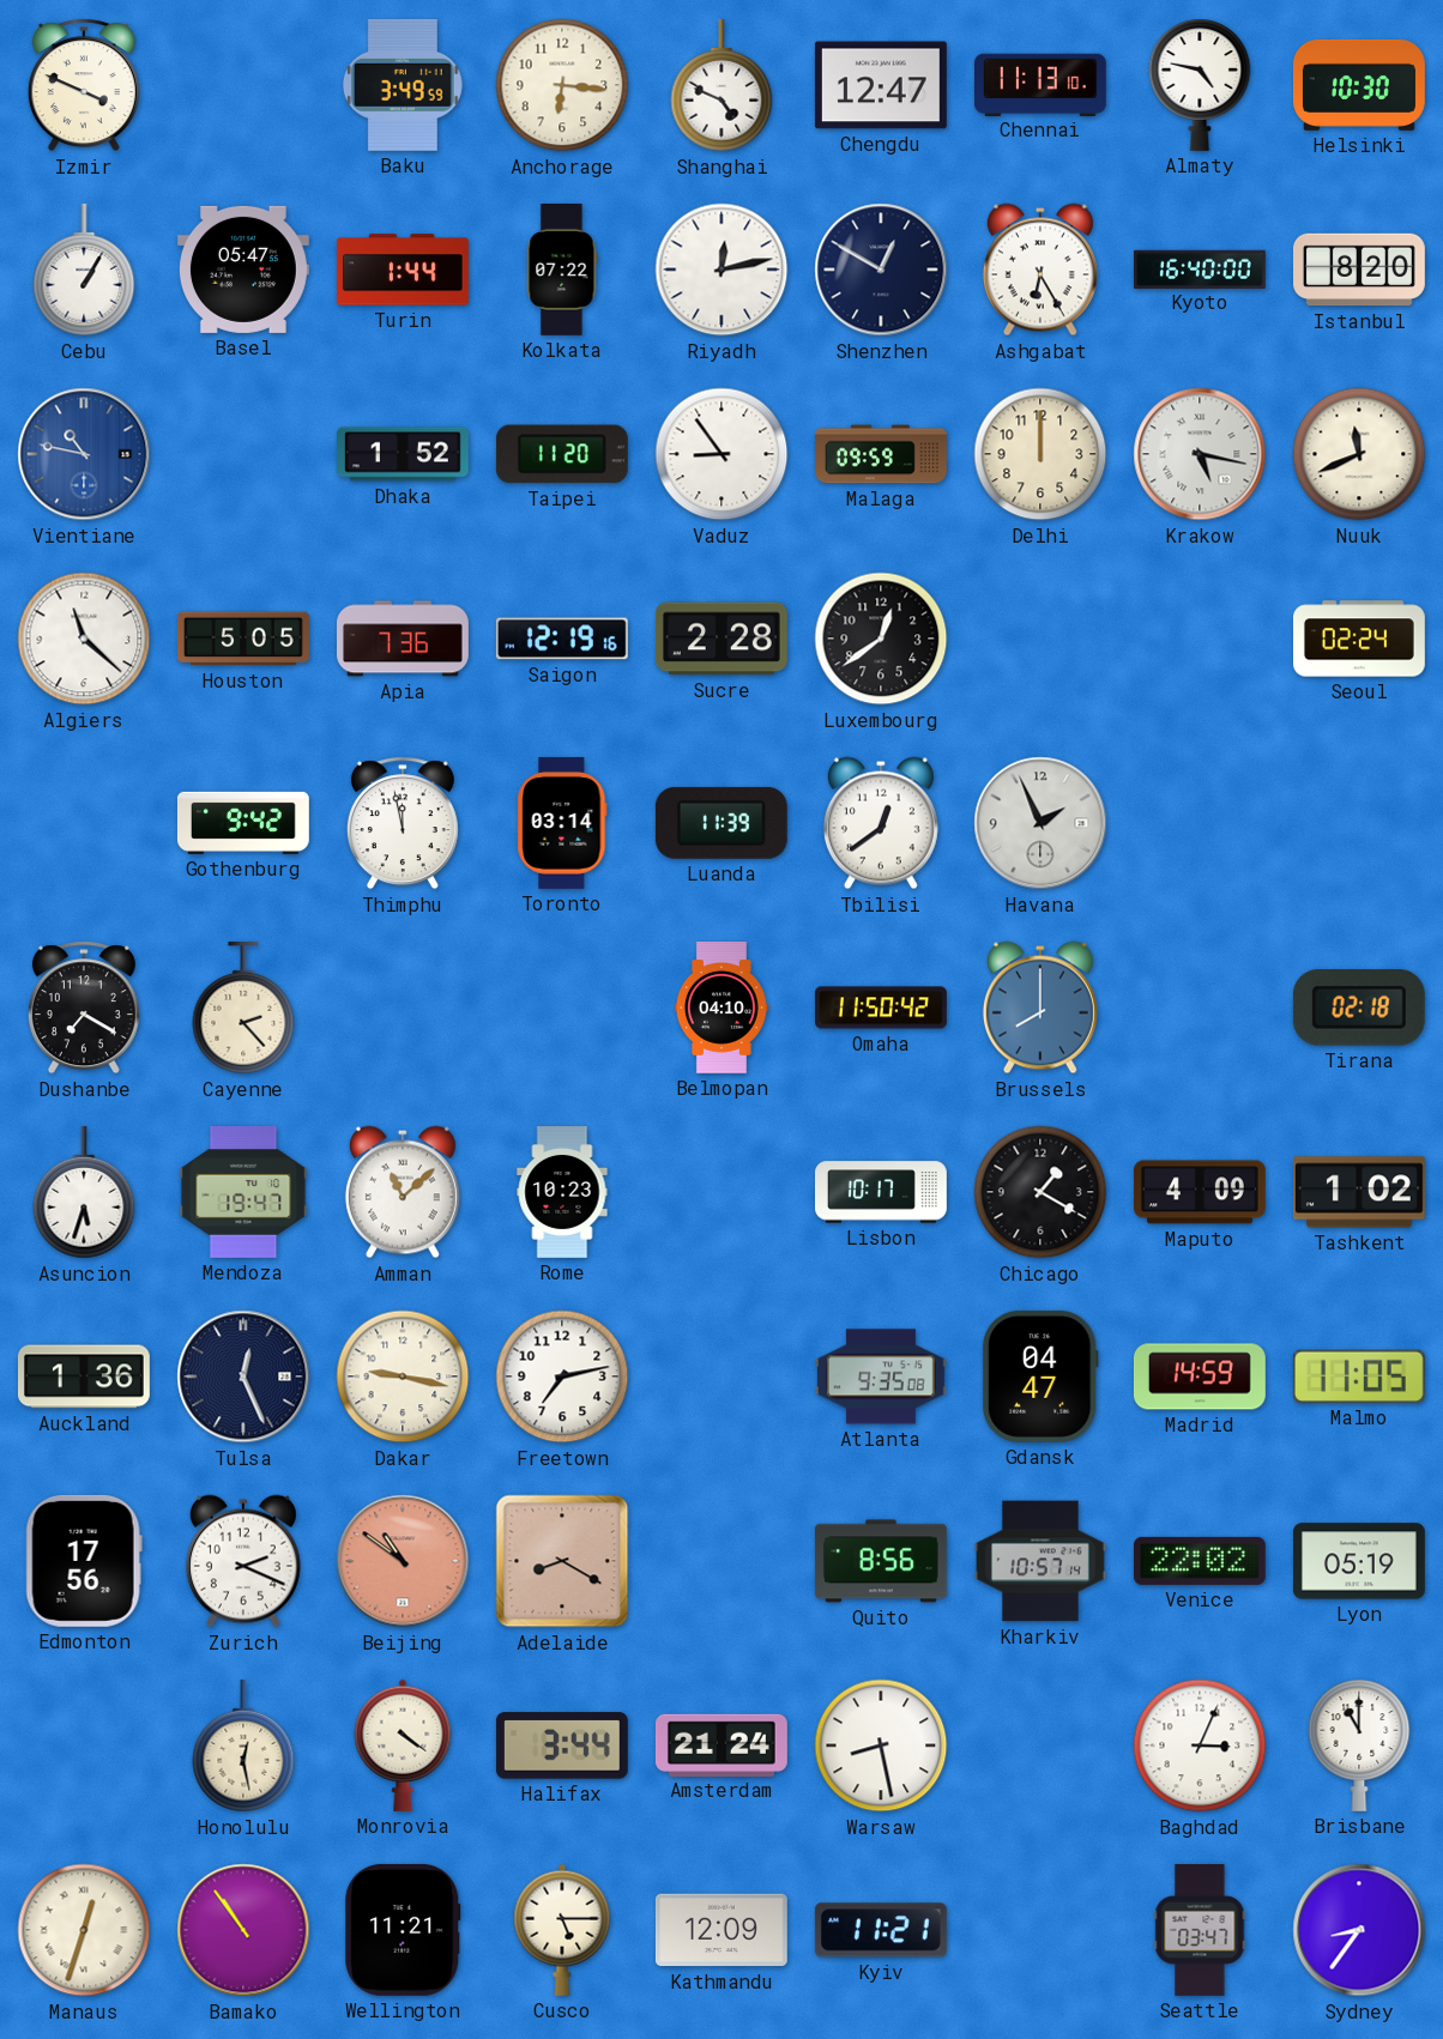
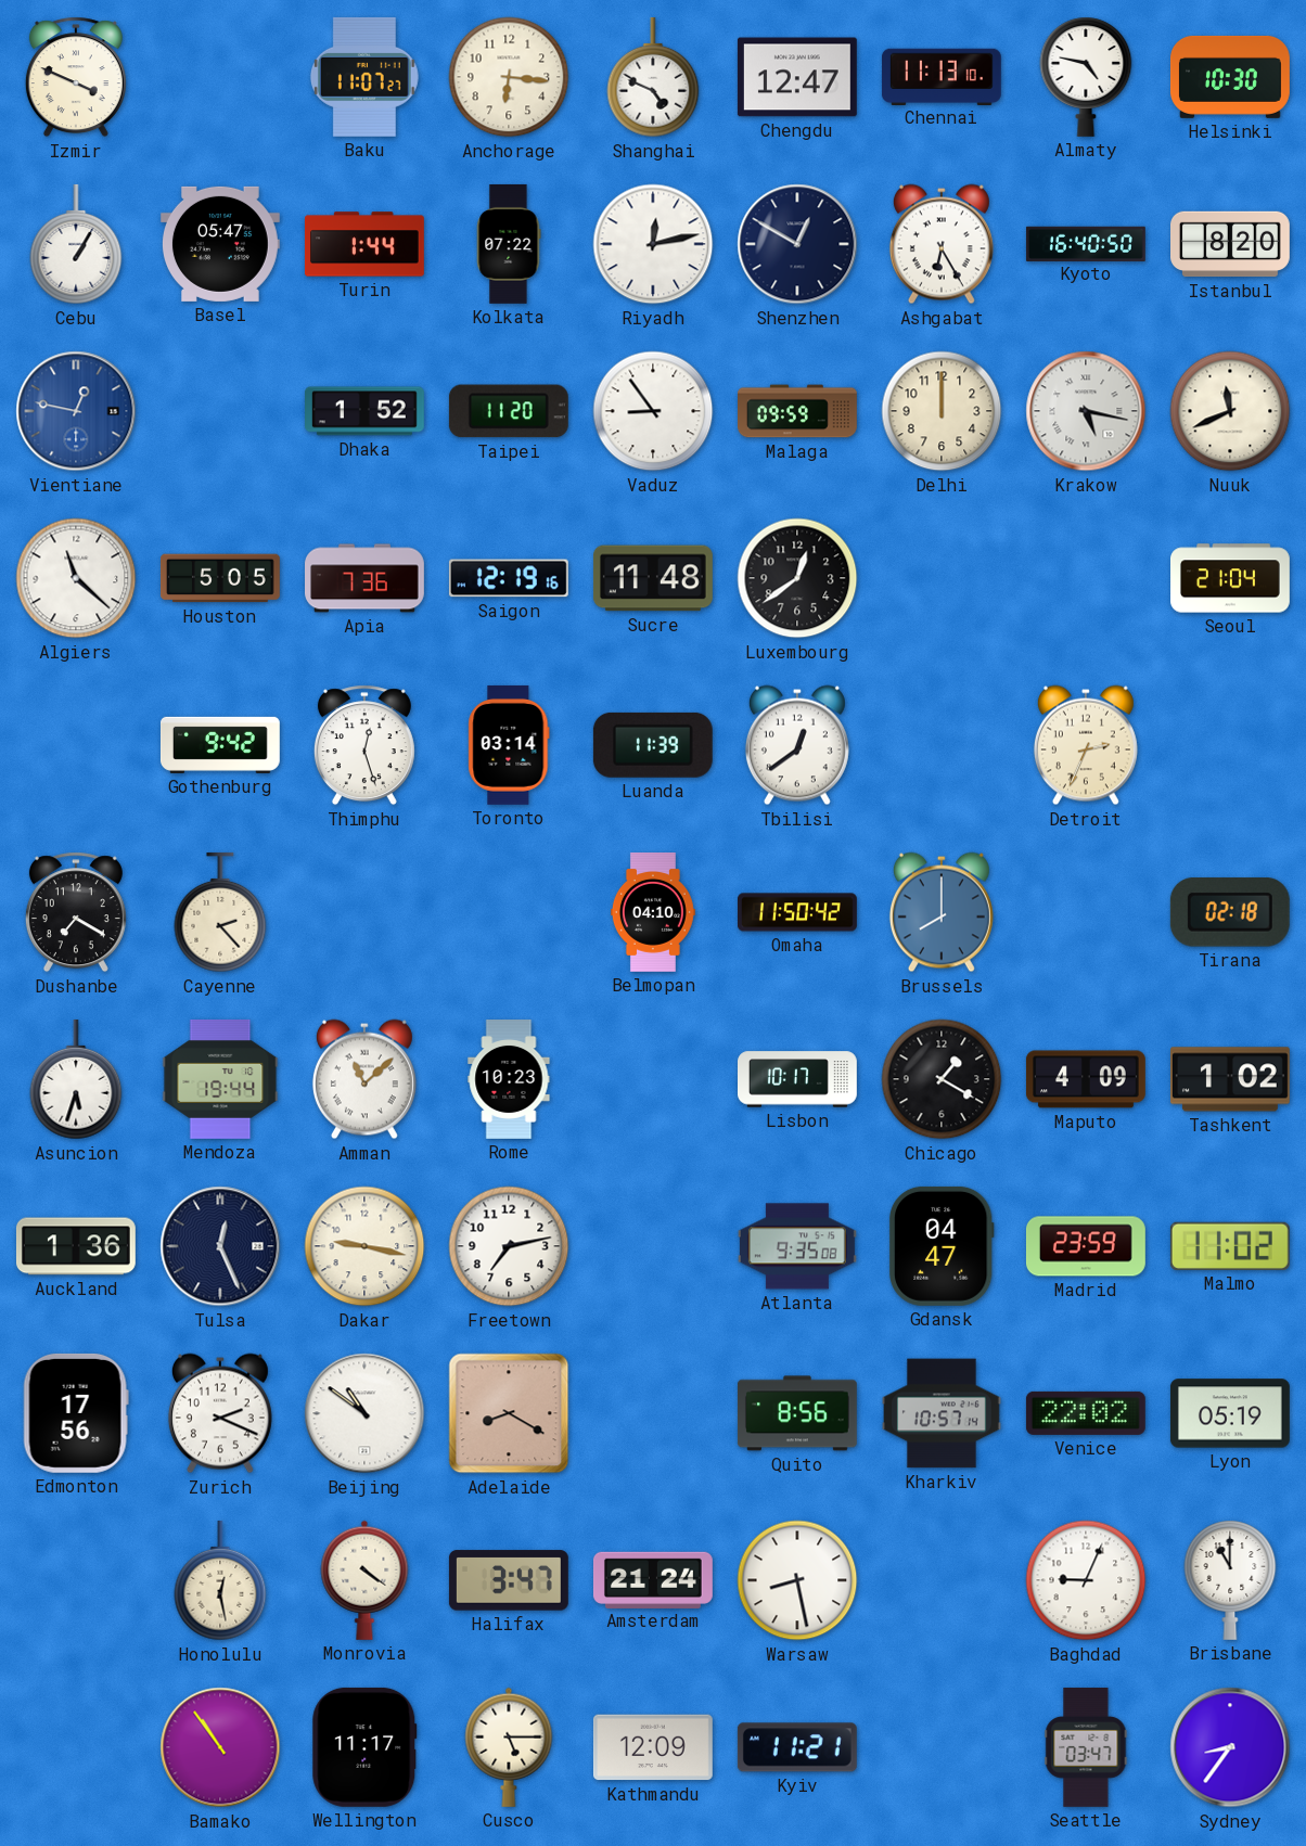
Baku: 3:49 -> 11:07 (364, 77)
Kyoto: 16:40:00 -> 16:40:50 (1086, 243)
Vientiane: 10:47 -> 12:47 (76, 411)
Sucre: 2:28 -> 11:48 (653, 578)
Seoul: 02:24 -> 21:04 (1231, 578)
Thimphu: 11:58 -> 12:27 (364, 745)
Havana: 1:56 -> none (1040, 823)
Detroit: none -> 2:34 (1086, 745)
Mendoza: 19:47 -> 19:44 (220, 1079)
Madrid: 14:59 -> 23:59 (1086, 1246)
Malmo: 11:05 -> 11:02 (1230, 1246)
Beijing dial: salmon -> white (364, 1413)
Halifax: 3:44 -> 3:47 (509, 1580)
Baghdad: 3:04 -> 9:04 (1086, 1580)
Manaus: 12:33 -> none (84, 1930)
Wellington: 11:21 -> 11:17 (364, 1747)
